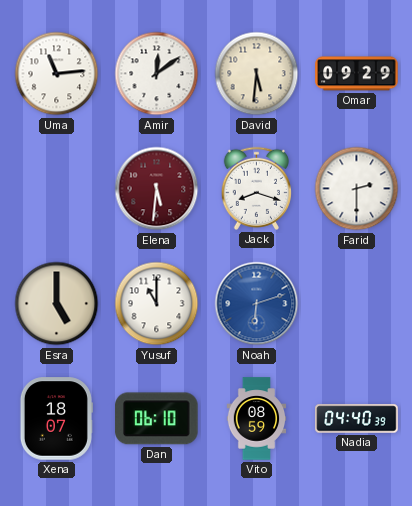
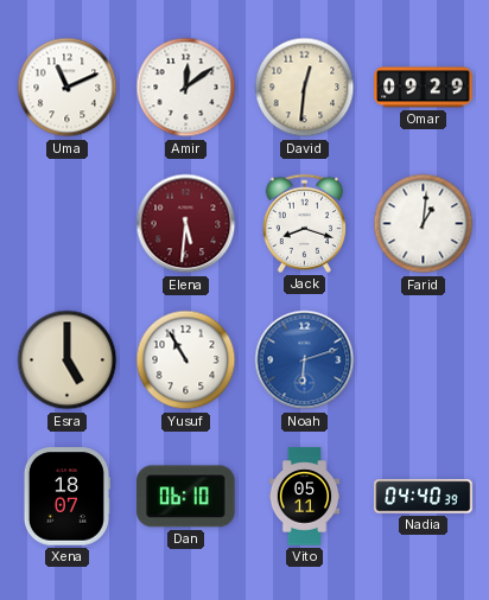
Uma: 11:14 -> 11:11 (68, 88)
David: 5:31 -> 12:31 (305, 88)
Farid: 2:30 -> 1:01 (424, 224)
Yusuf: 11:00 -> 10:55 (186, 360)
Vito: 08:59 -> 05:11 (305, 497)
